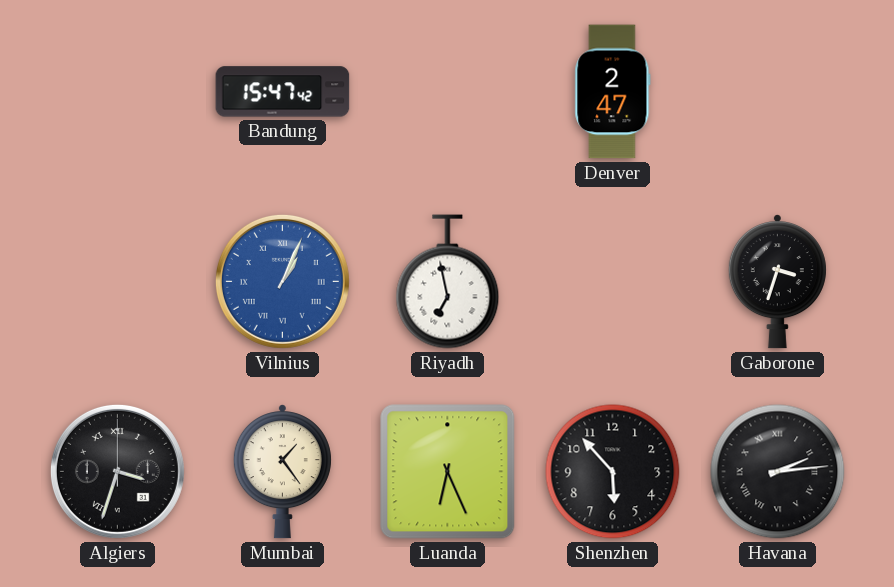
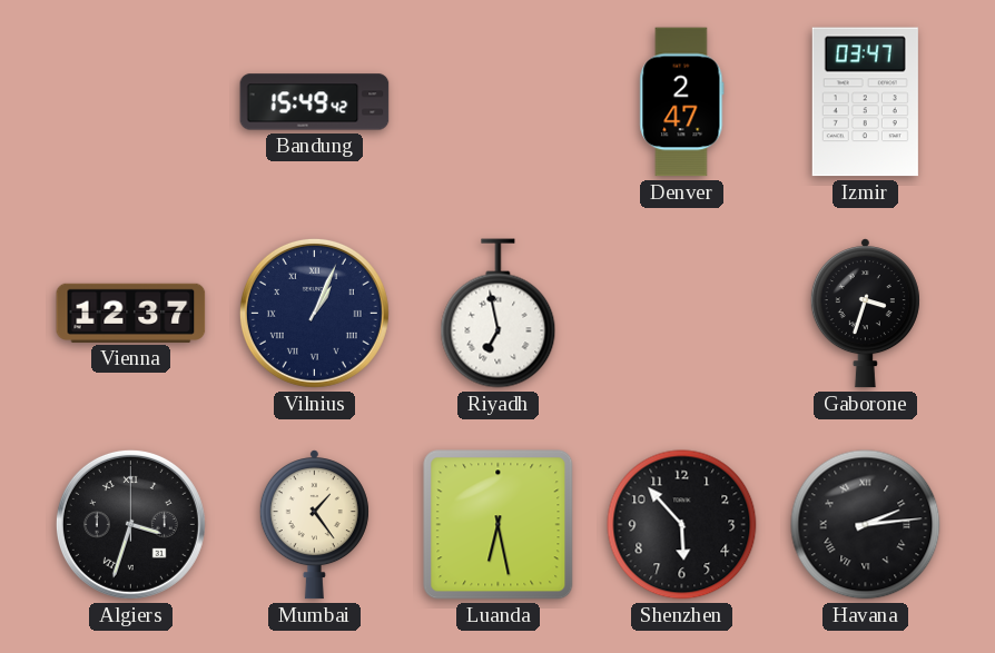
Bandung: 15:47 -> 15:49 (315, 102)
Izmir: none -> 03:47 (865, 102)
Vienna: none -> 12:37 (131, 313)
Vilnius dial: blue -> navy (314, 313)
Luanda: 6:26 -> 6:28 (499, 525)
